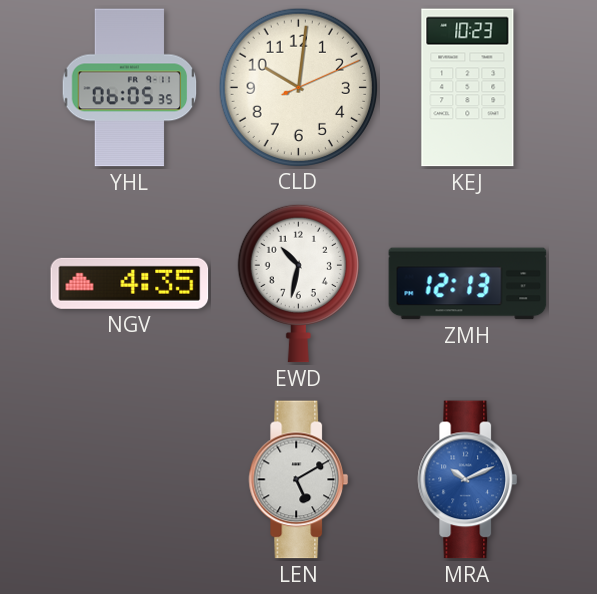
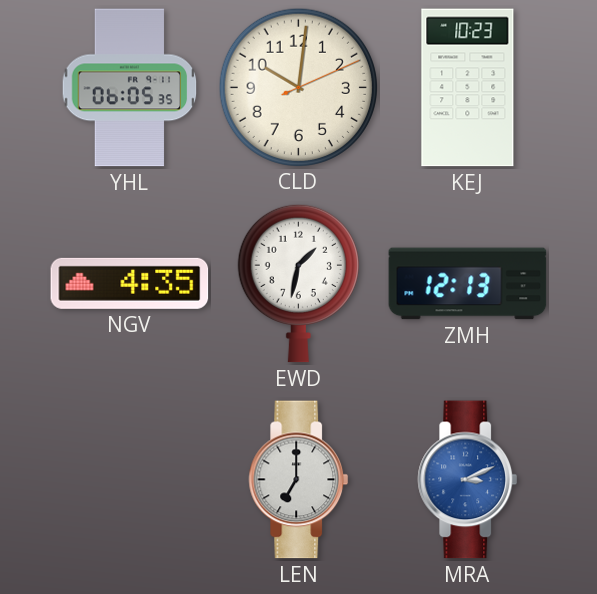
EWD: 10:32 -> 1:32 (298, 283)
LEN: 5:10 -> 7:00 (299, 480)
MRA: 10:11 -> 3:11 (468, 480)
